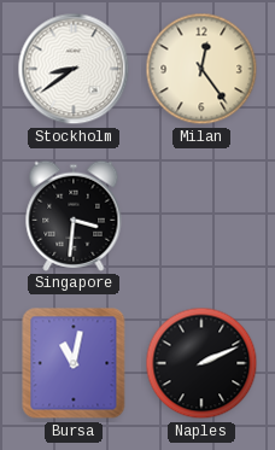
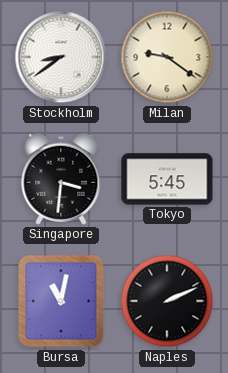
Milan: 12:24 -> 9:21 (167, 57)
Tokyo: none -> 5:45 (167, 179)
